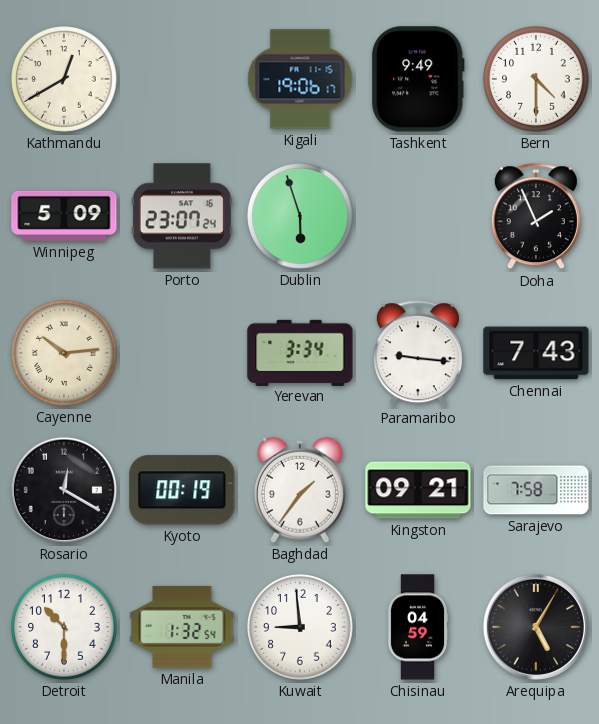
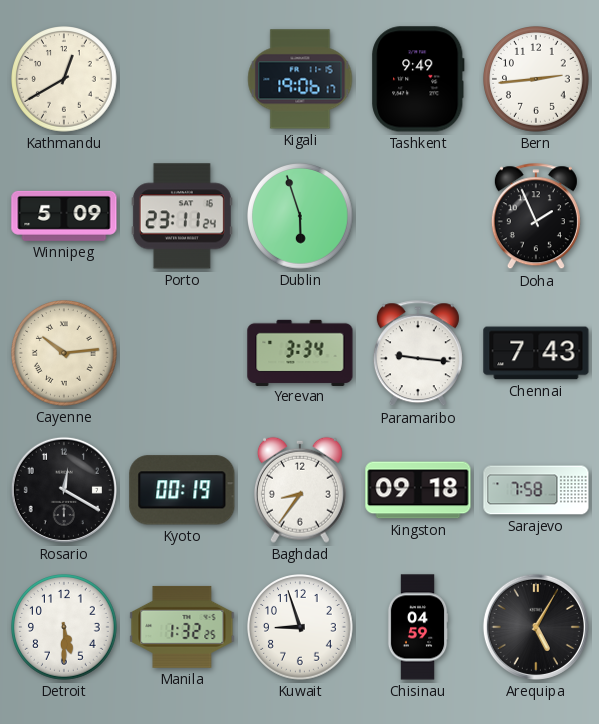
Bern: 4:30 -> 2:44 (537, 80)
Porto: 23:07 -> 23:11 (182, 216)
Baghdad: 1:36 -> 8:36 (300, 490)
Kingston: 09:21 -> 09:18 (418, 490)
Detroit: 10:30 -> 5:30 (65, 628)
Manila: 1:32:54 -> 1:32:25 (182, 627)
Kuwait: 8:59 -> 8:57 (301, 628)
